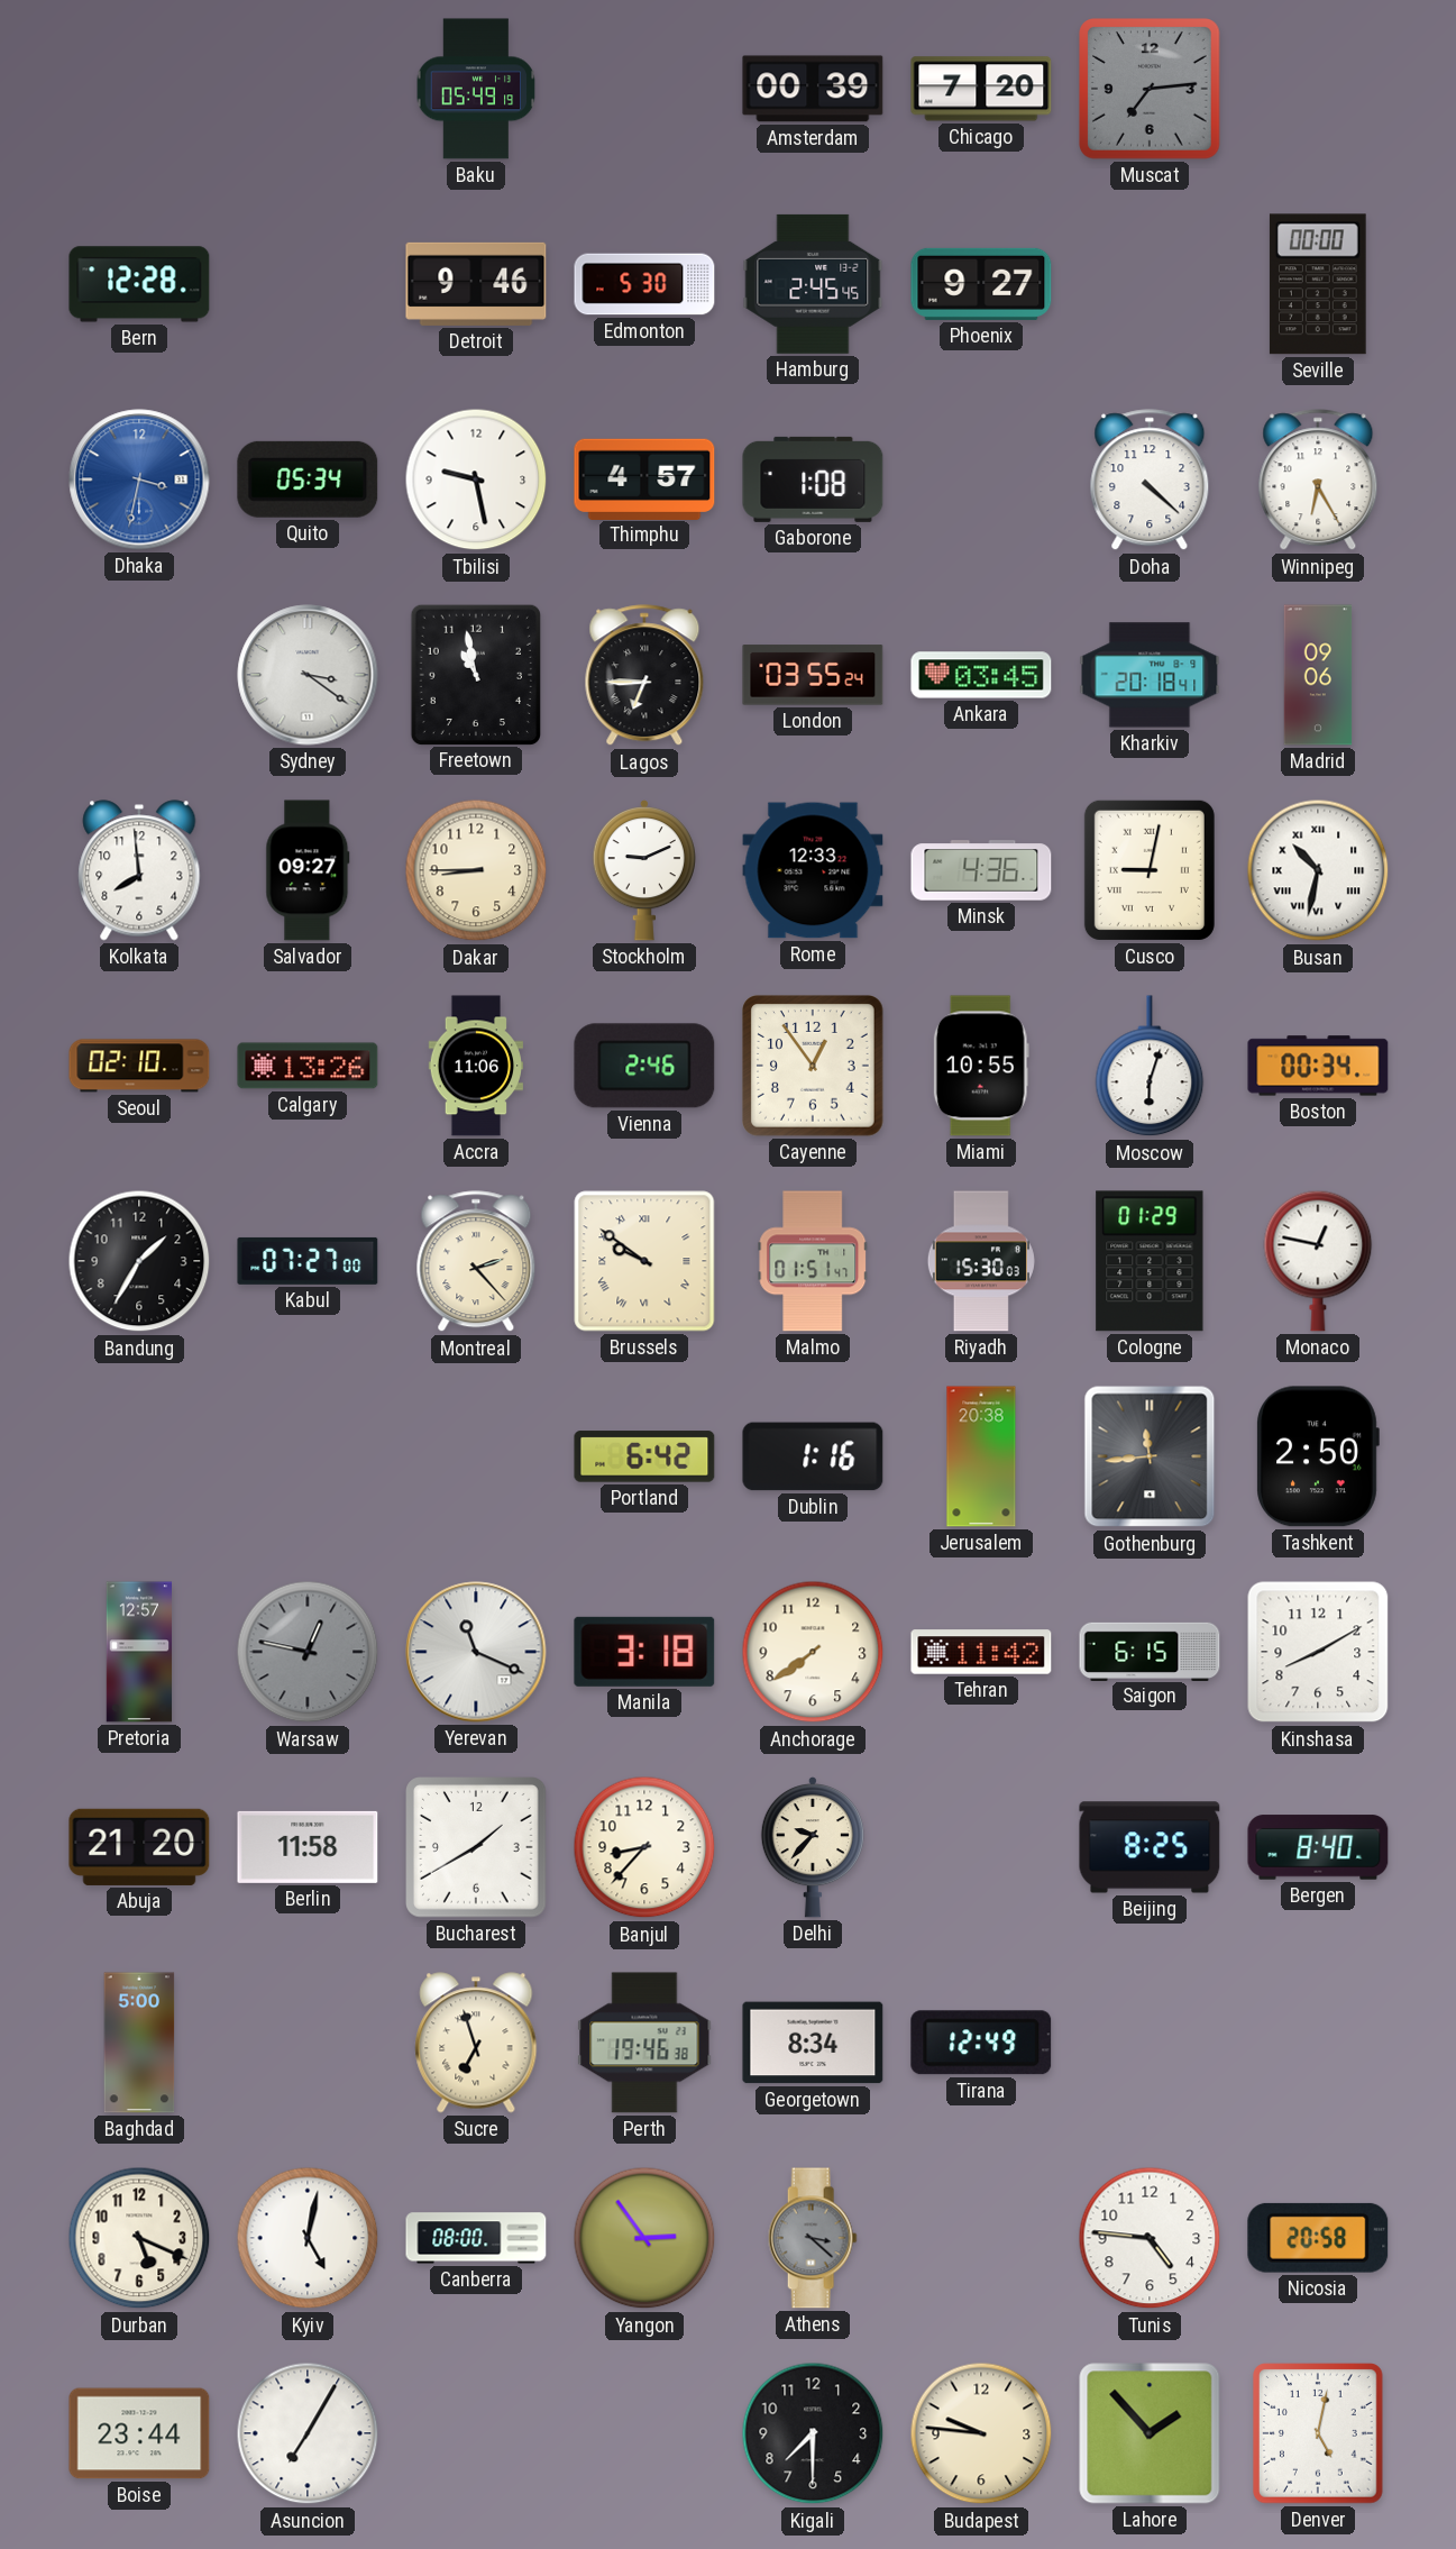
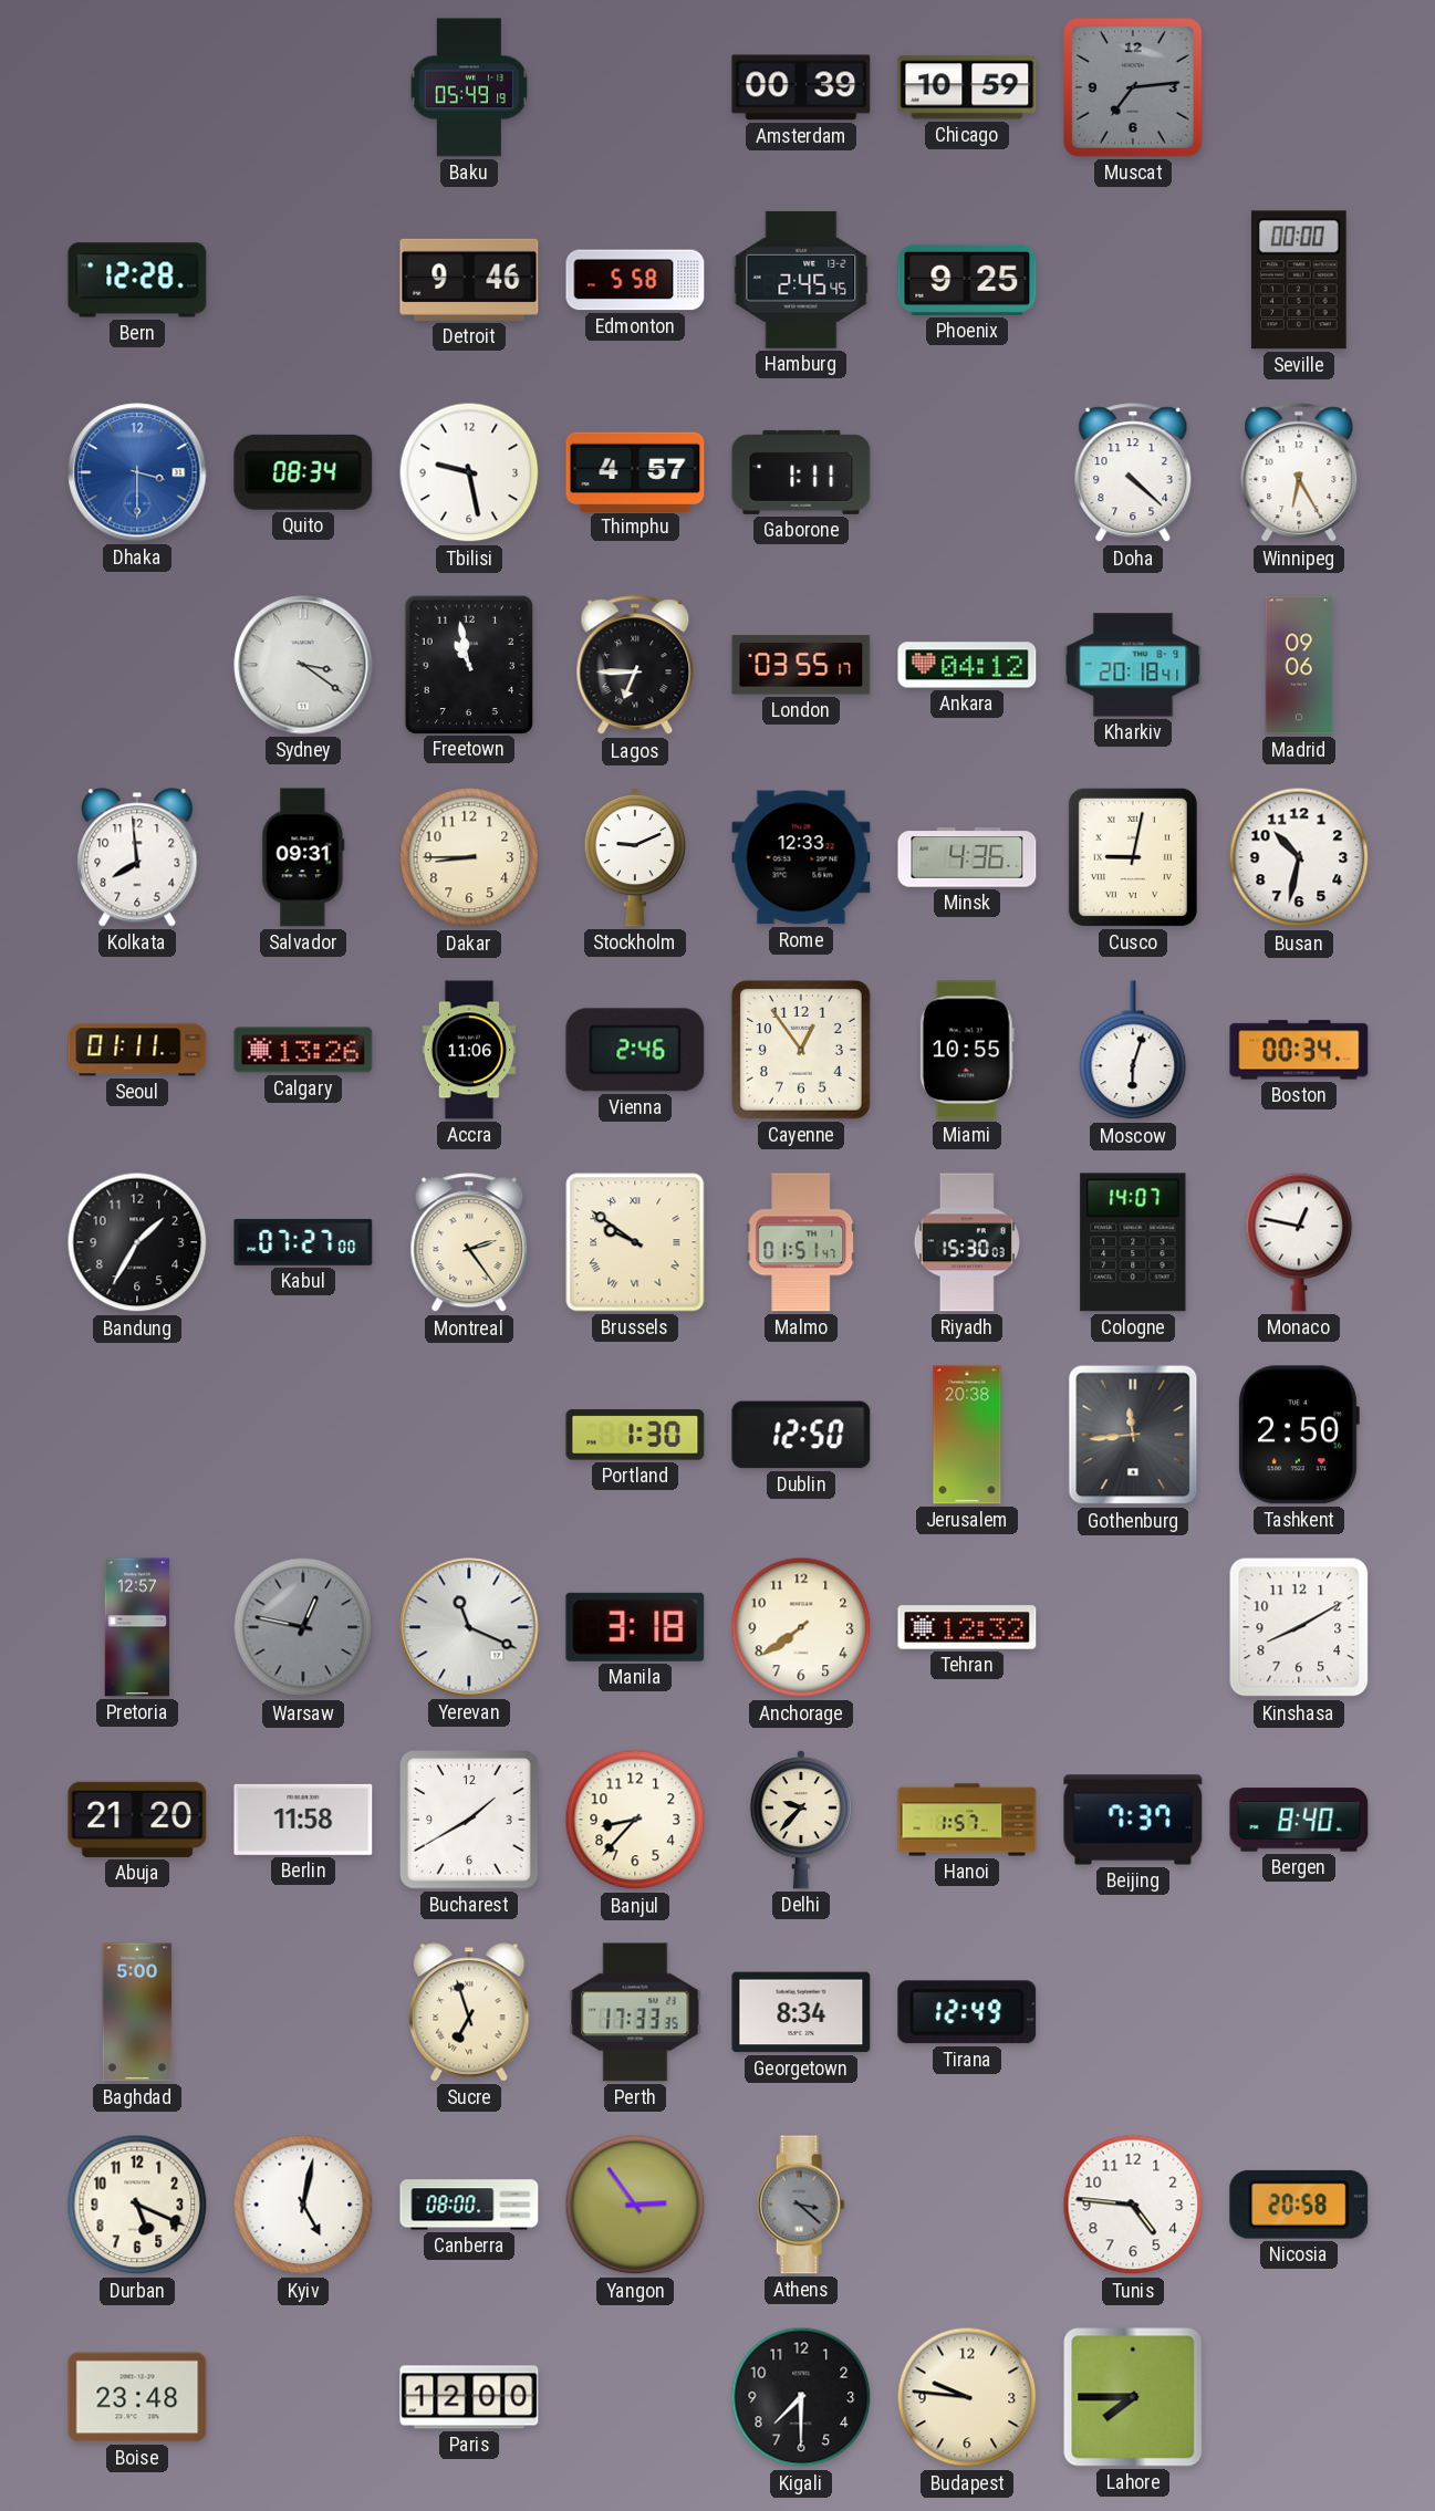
Chicago: 7:20 -> 10:59 (967, 87)
Edmonton: 5:30 -> 5:58 (635, 280)
Phoenix: 9:27 -> 9:25 (967, 280)
Dhaka: 3:32 -> 3:30 (137, 472)
Quito: 05:34 -> 08:34 (303, 472)
Gaborone: 1:08 -> 1:11 (801, 472)
London: 03:55:24 -> 03:55:17 (801, 665)
Ankara: 03:45 -> 04:12 (967, 665)
Salvador: 09:27 -> 09:31 (303, 857)
Busan numerals: Roman -> Arabic (1299, 857)
Seoul: 02:10 -> 01:11 (137, 1050)
Montreal: 2:23 -> 2:24 (469, 1243)
Cologne: 01:29 -> 14:07 (1133, 1242)
Portland: 6:42 -> 1:30 (635, 1435)
Dublin: 1:16 -> 12:50 (801, 1435)
Tehran: 11:42 -> 12:32 (967, 1627)
Saigon: 6:15 -> none (1150, 1651)
Hanoi: none -> 1:57 (967, 1820)
Beijing: 8:25 -> 7:37 (1133, 1820)
Perth: 19:46 -> 17:33 (635, 2012)
Boise: 23:44 -> 23:48 (137, 2397)
Asuncion: 7:05 -> none (308, 2433)
Paris: none -> 12:00 (469, 2397)
Lahore: 1:53 -> 7:45 (1133, 2397)
Denver: 5:02 -> none (1319, 2434)
